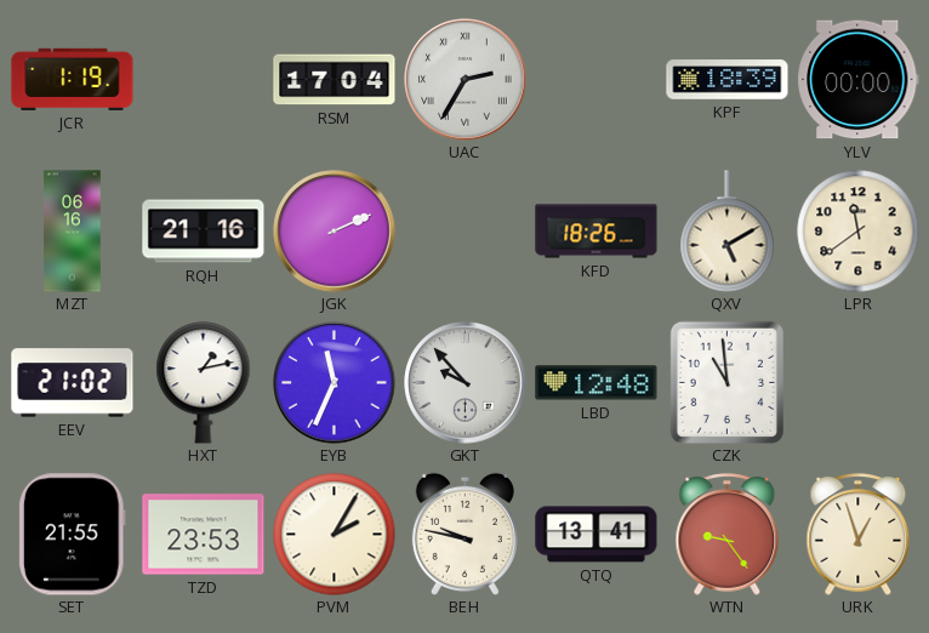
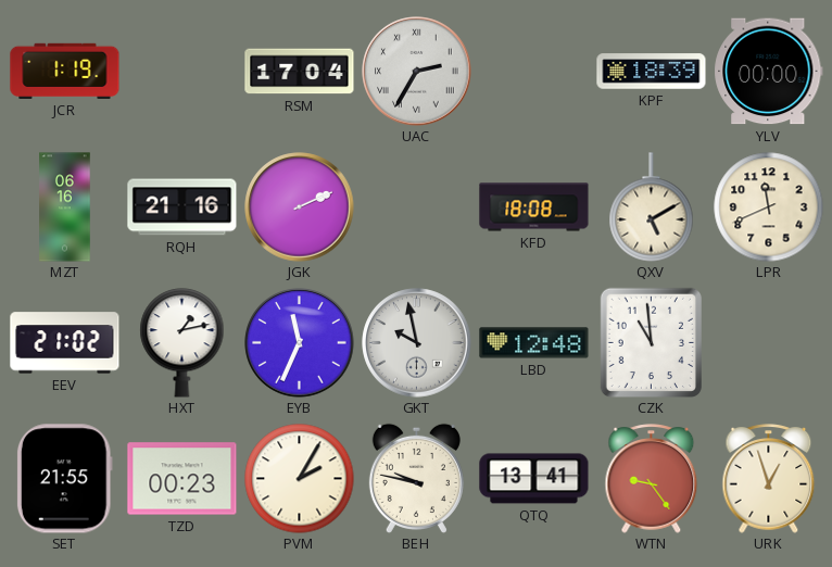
KFD: 18:26 -> 18:08 (534, 207)
LPR: 11:39 -> 11:41 (769, 207)
GKT: 9:53 -> 9:58 (417, 343)
TZD: 23:53 -> 00:23 (182, 479)
